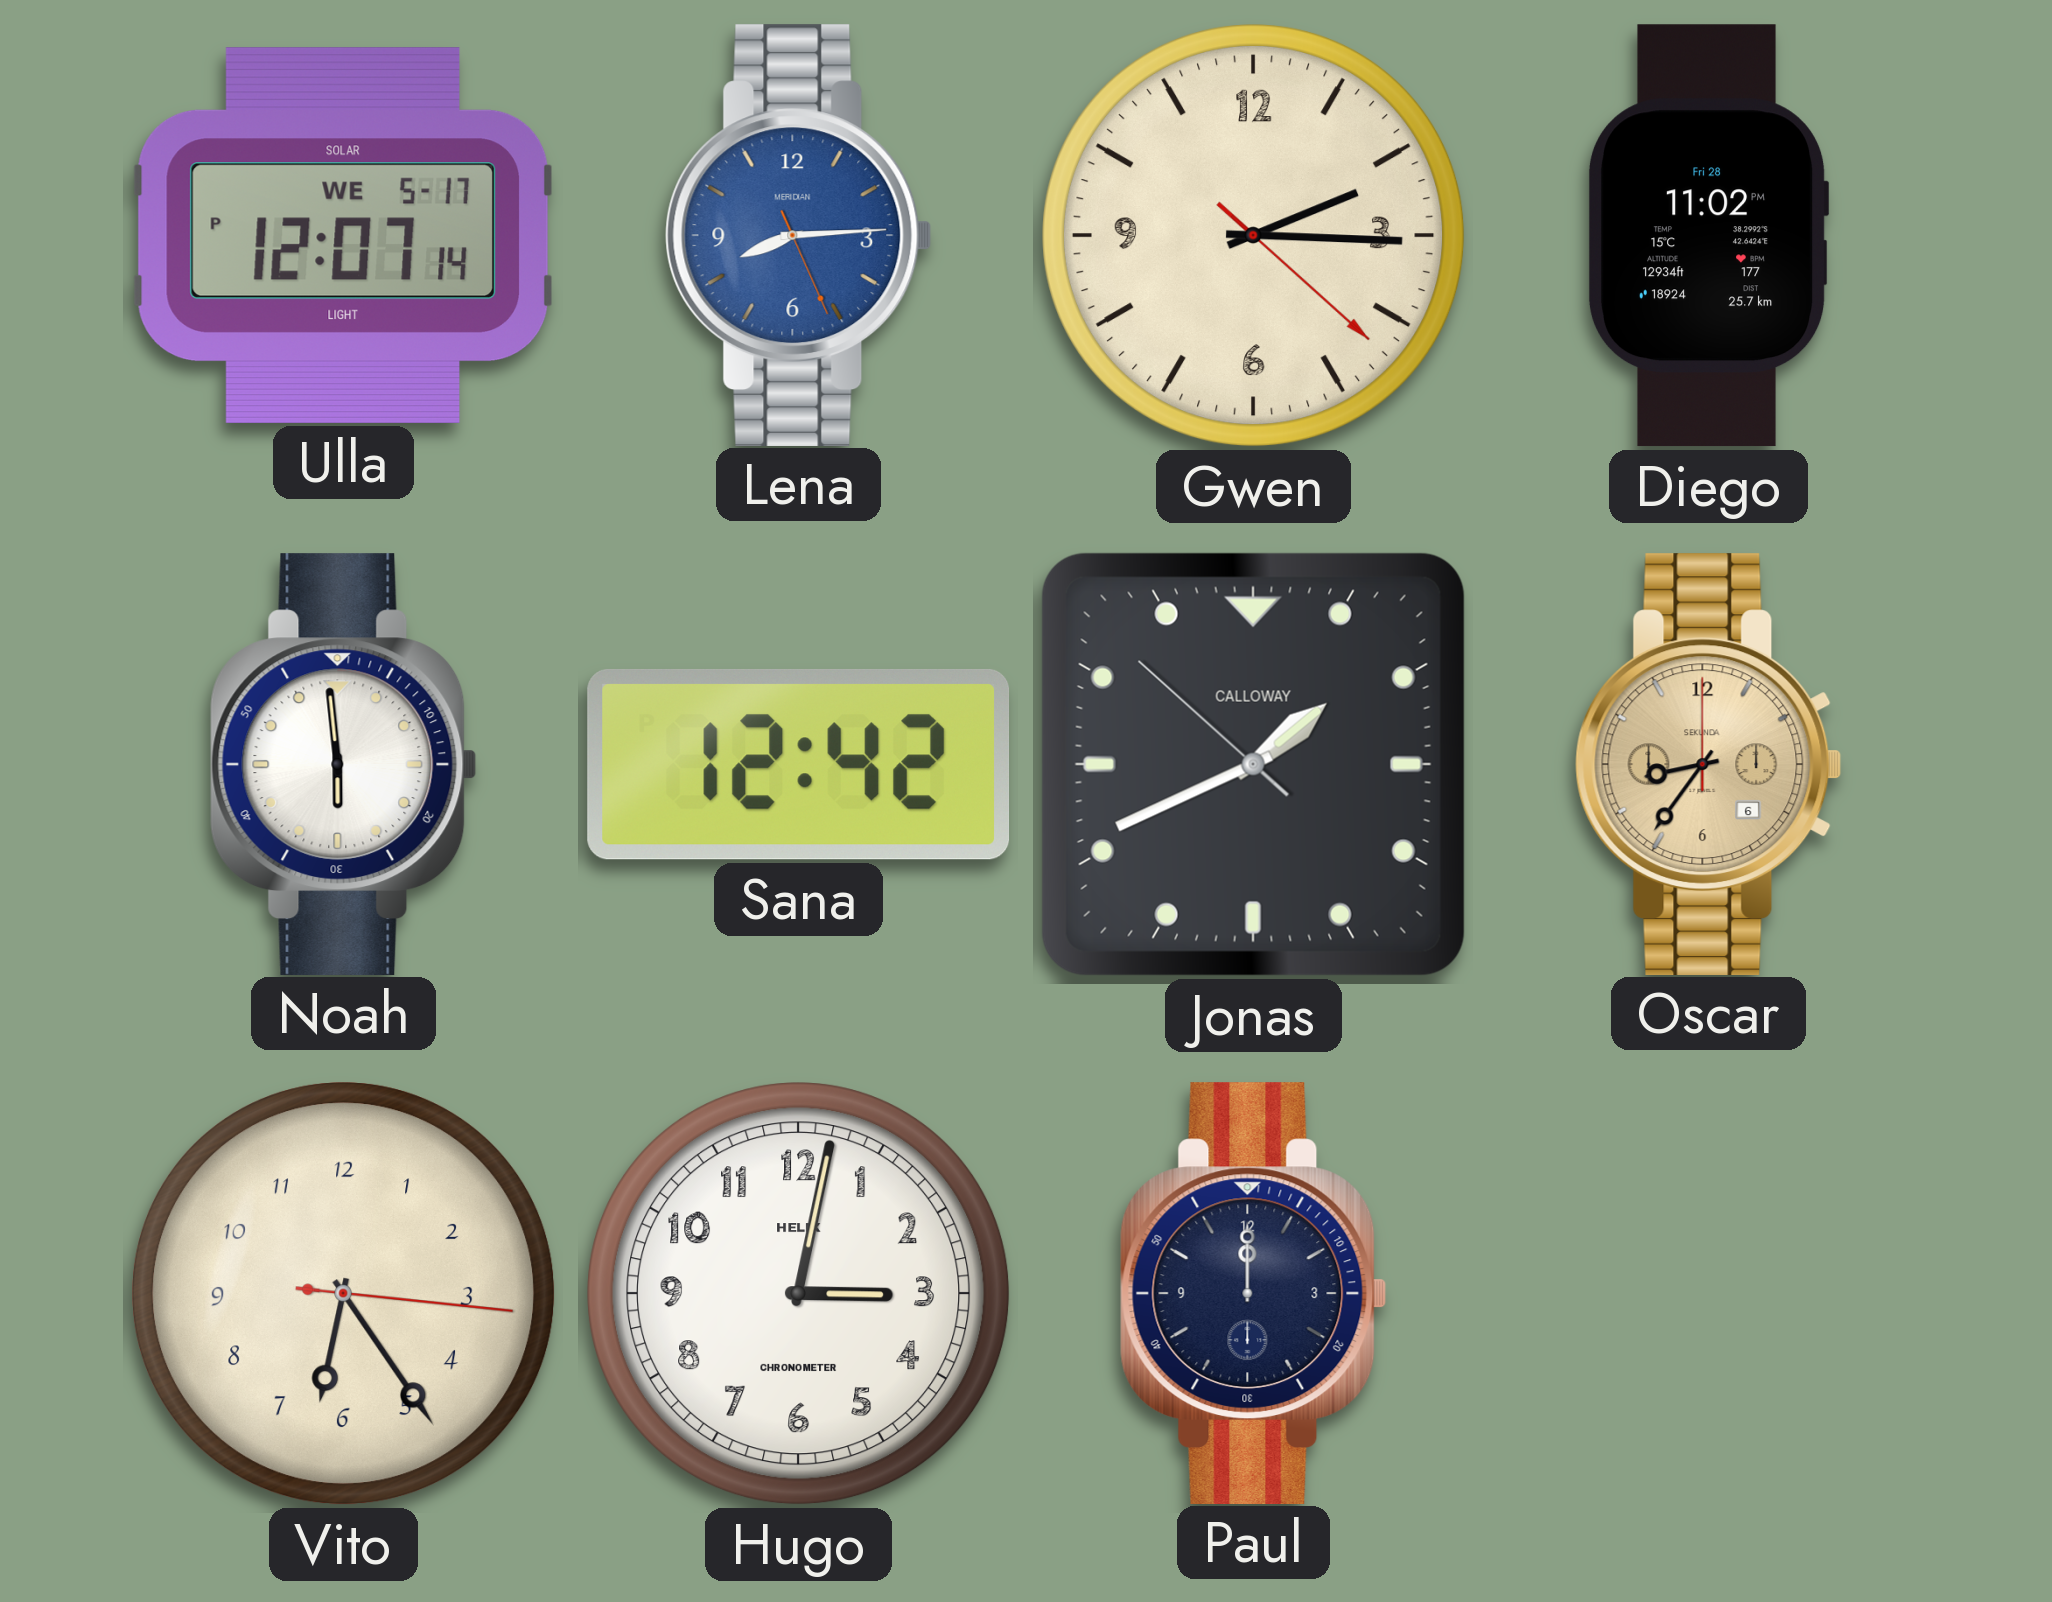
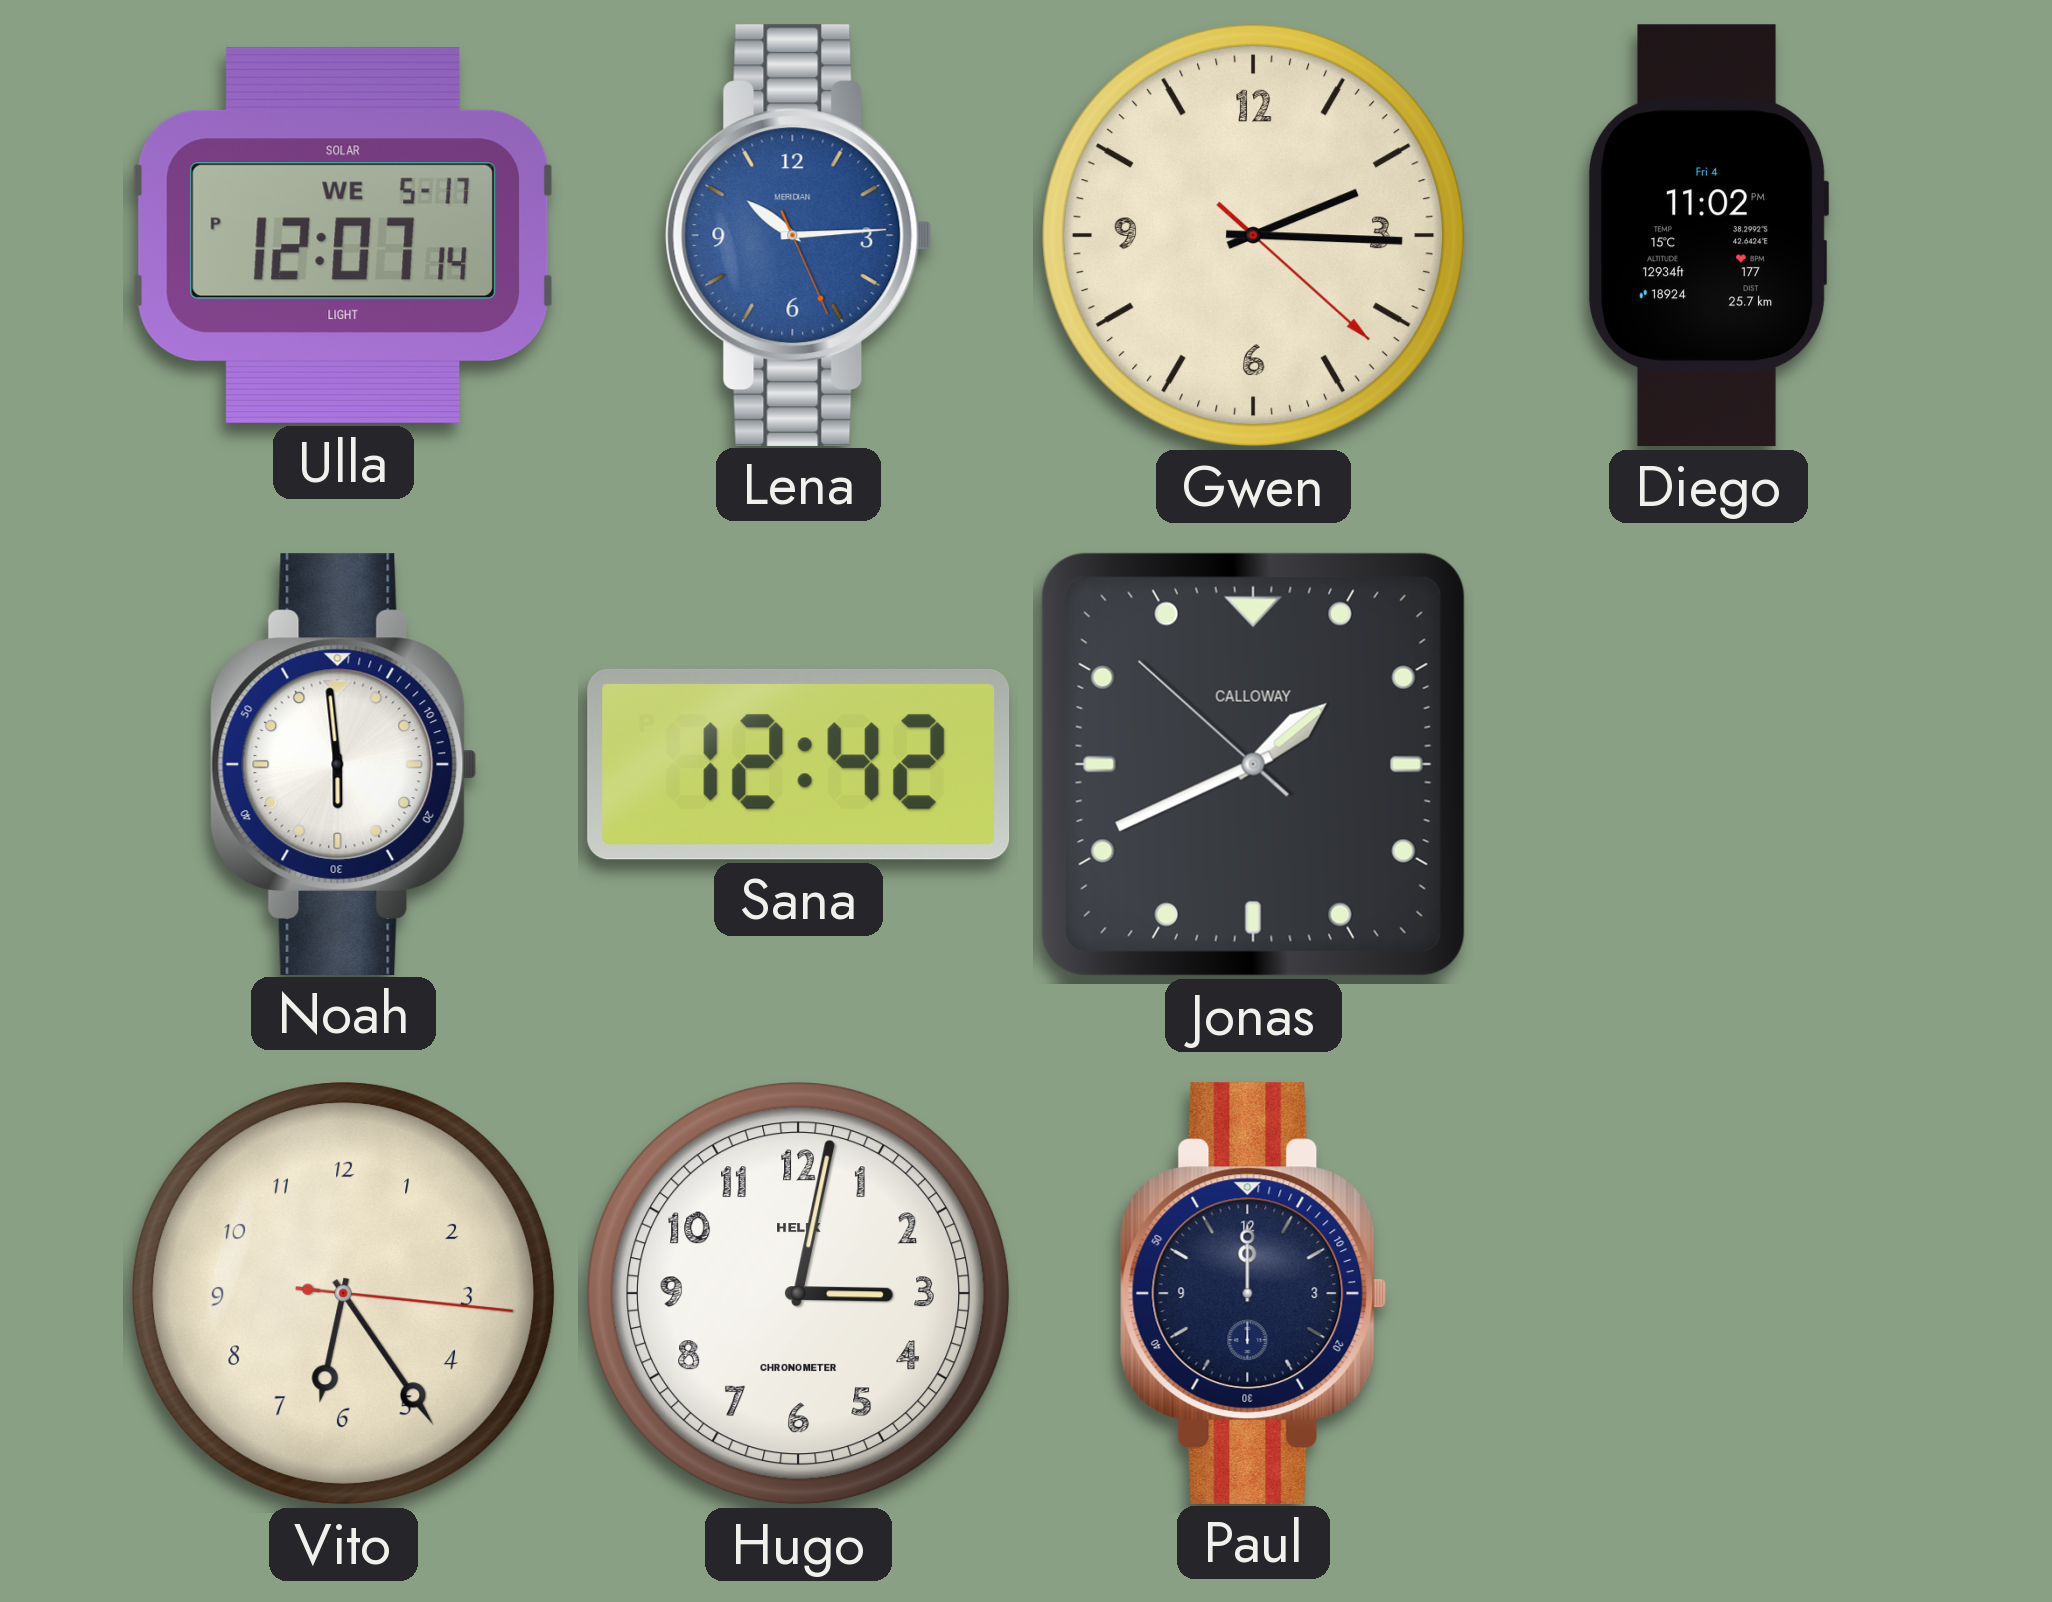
Lena: 8:14 -> 10:14 (799, 235)
Diego date: Fri 28 -> Fri 4 (1708, 236)
Oscar: 8:36 -> none (1709, 764)
